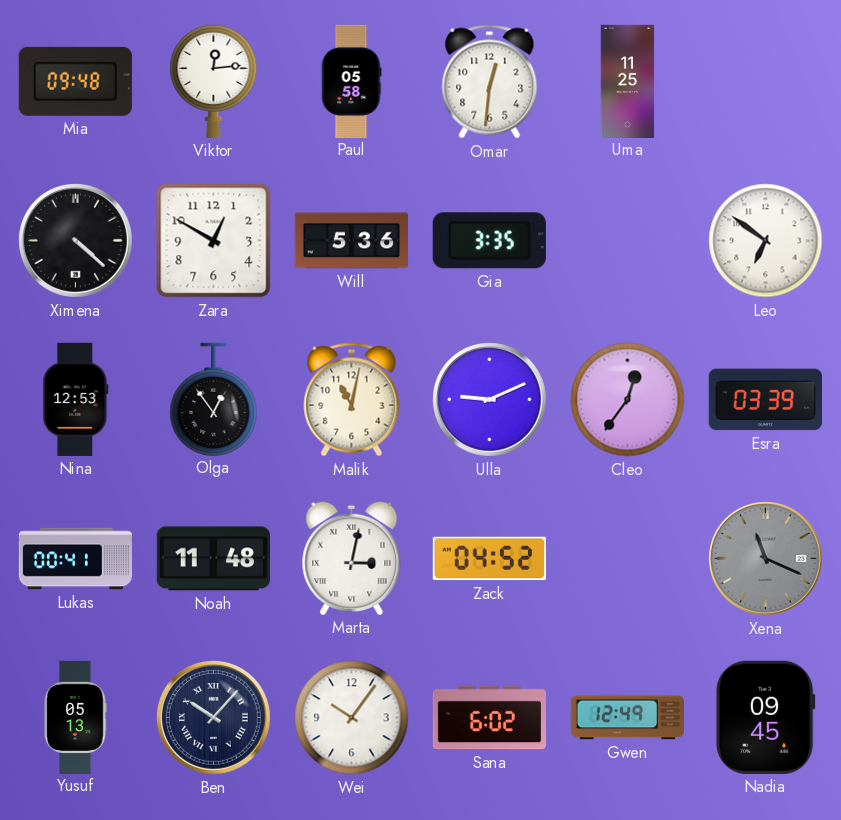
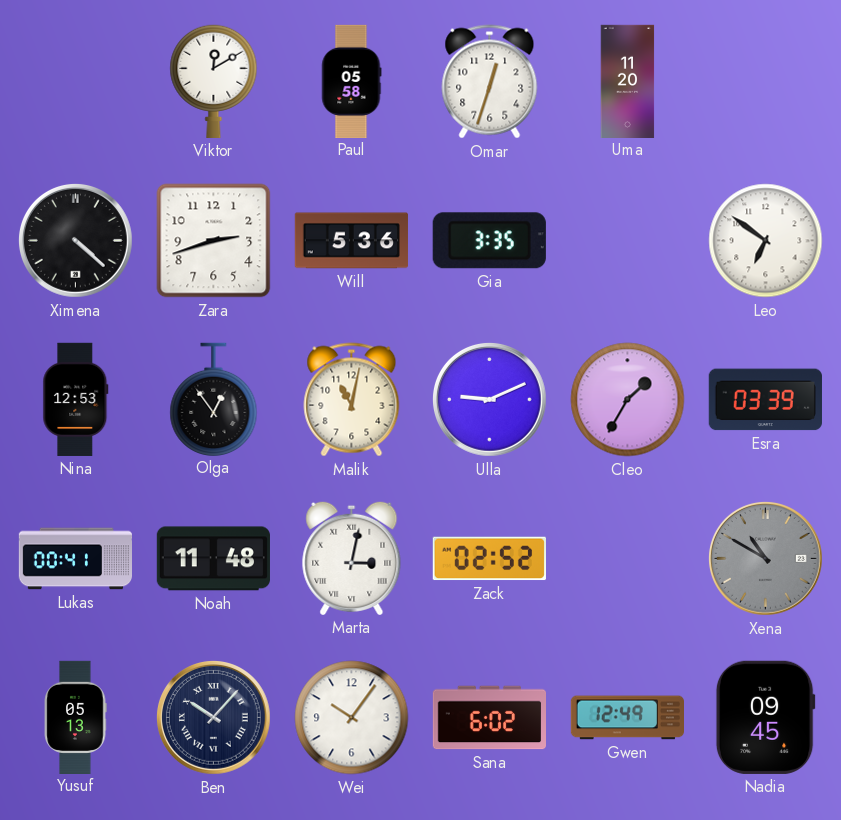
Mia: 09:48 -> none (75, 81)
Viktor: 12:14 -> 12:10 (214, 81)
Omar: 12:31 -> 12:33 (490, 82)
Uma: 11:25 -> 11:20 (628, 81)
Zara: 12:50 -> 2:42 (214, 241)
Cleo: 12:36 -> 1:35 (628, 400)
Zack: 04:52 -> 02:52 (489, 559)
Xena: 11:19 -> 10:50 (765, 558)
